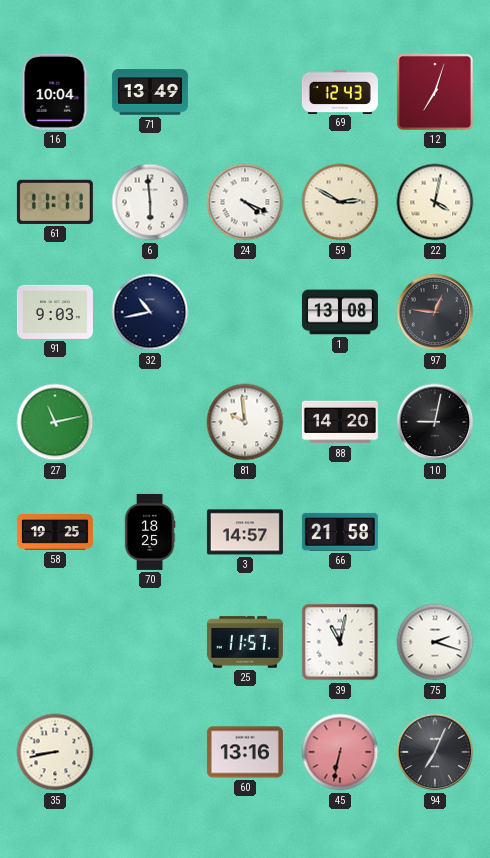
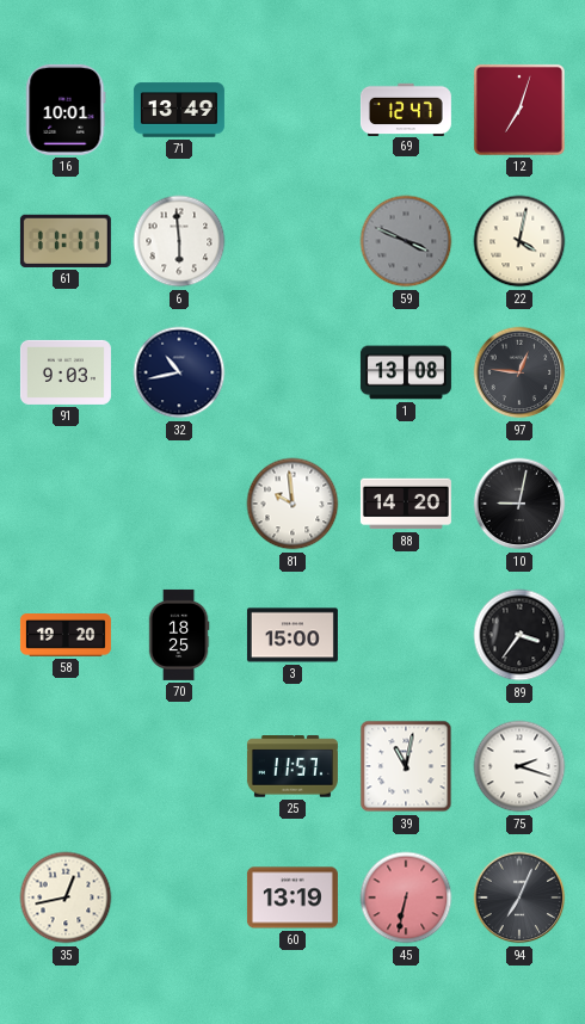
16: 10:04 -> 10:01 (66, 110)
69: 12:43 -> 12:47 (406, 109)
24: 4:19 -> none (245, 202)
59: 2:50 -> 3:49 (406, 241)
59 dial: cream -> grey (406, 241)
27: 11:13 -> none (55, 422)
58: 19:25 -> 19:20 (66, 636)
3: 14:57 -> 15:00 (292, 635)
66: 21:58 -> none (340, 532)
89: none -> 3:36 (519, 635)
35: 8:43 -> 12:43 (66, 897)
60: 13:16 -> 13:19 (292, 897)
